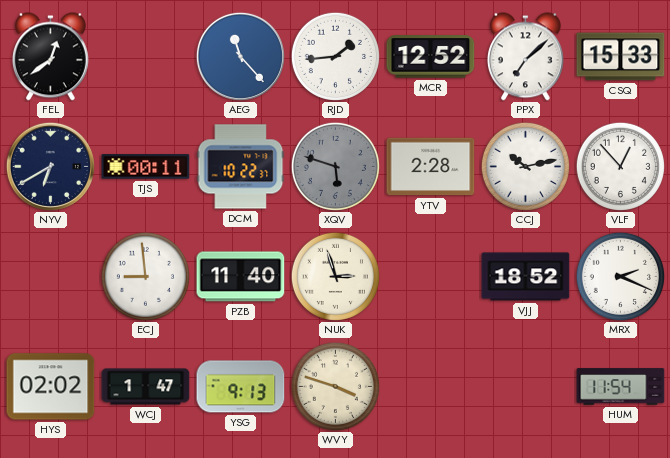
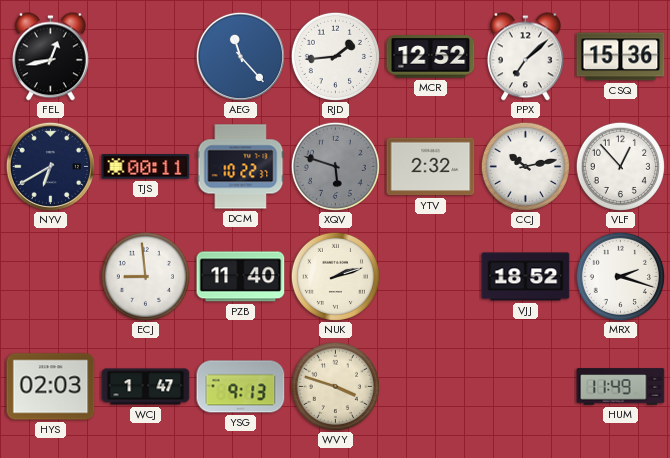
FEL: 12:39 -> 12:43 (50, 57)
CSQ: 15:33 -> 15:36 (621, 57)
YTV: 2:28 -> 2:32 (431, 167)
NUK: 2:57 -> 2:12 (335, 276)
MRX: 2:19 -> 2:18 (620, 276)
HYS: 02:02 -> 02:03 (51, 387)
HUM: 11:54 -> 11:49 (621, 387)
